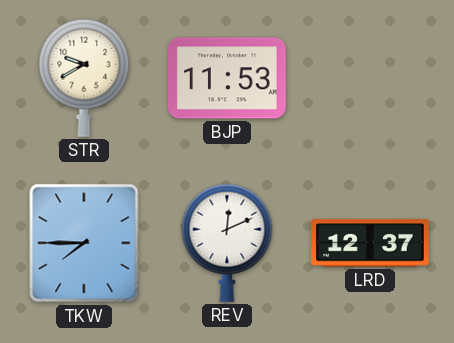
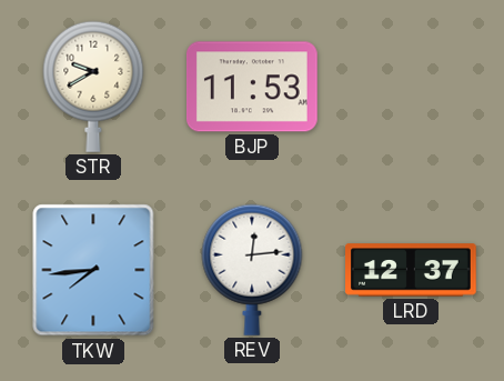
TKW: 7:45 -> 7:44 (93, 270)
REV: 12:11 -> 12:14 (252, 270)
